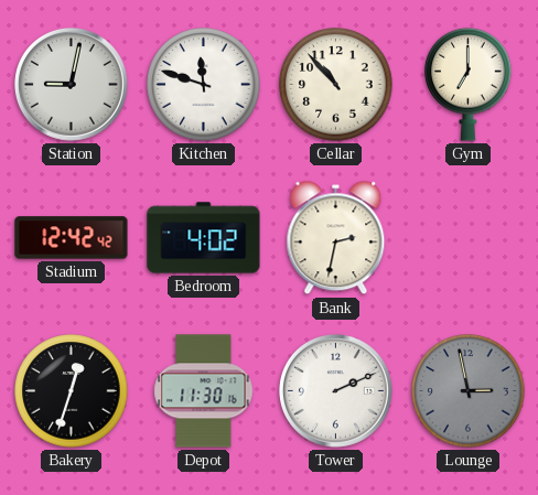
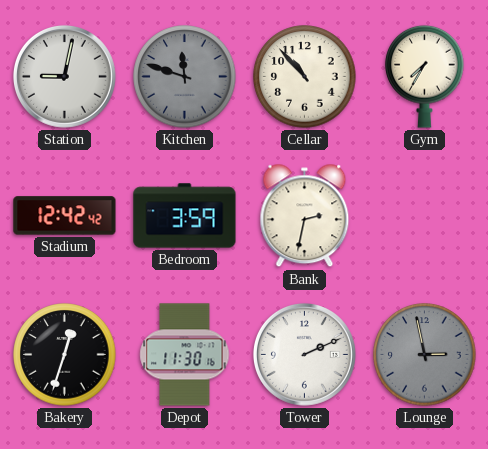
Kitchen dial: white -> grey (185, 77)
Gym: 7:00 -> 7:35 (425, 76)
Bedroom: 4:02 -> 3:59 (185, 216)
